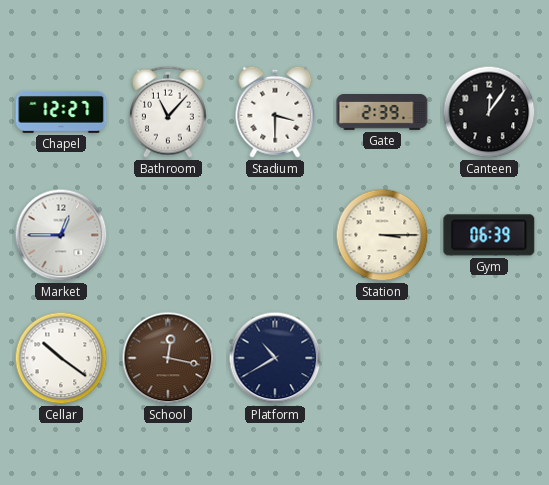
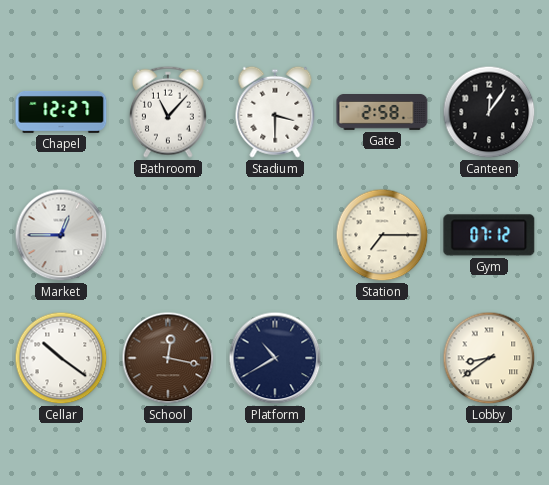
Gate: 2:39 -> 2:58 (382, 113)
Station: 3:15 -> 7:15 (382, 235)
Gym: 06:39 -> 07:12 (489, 235)
Lobby: none -> 8:39 (489, 358)
